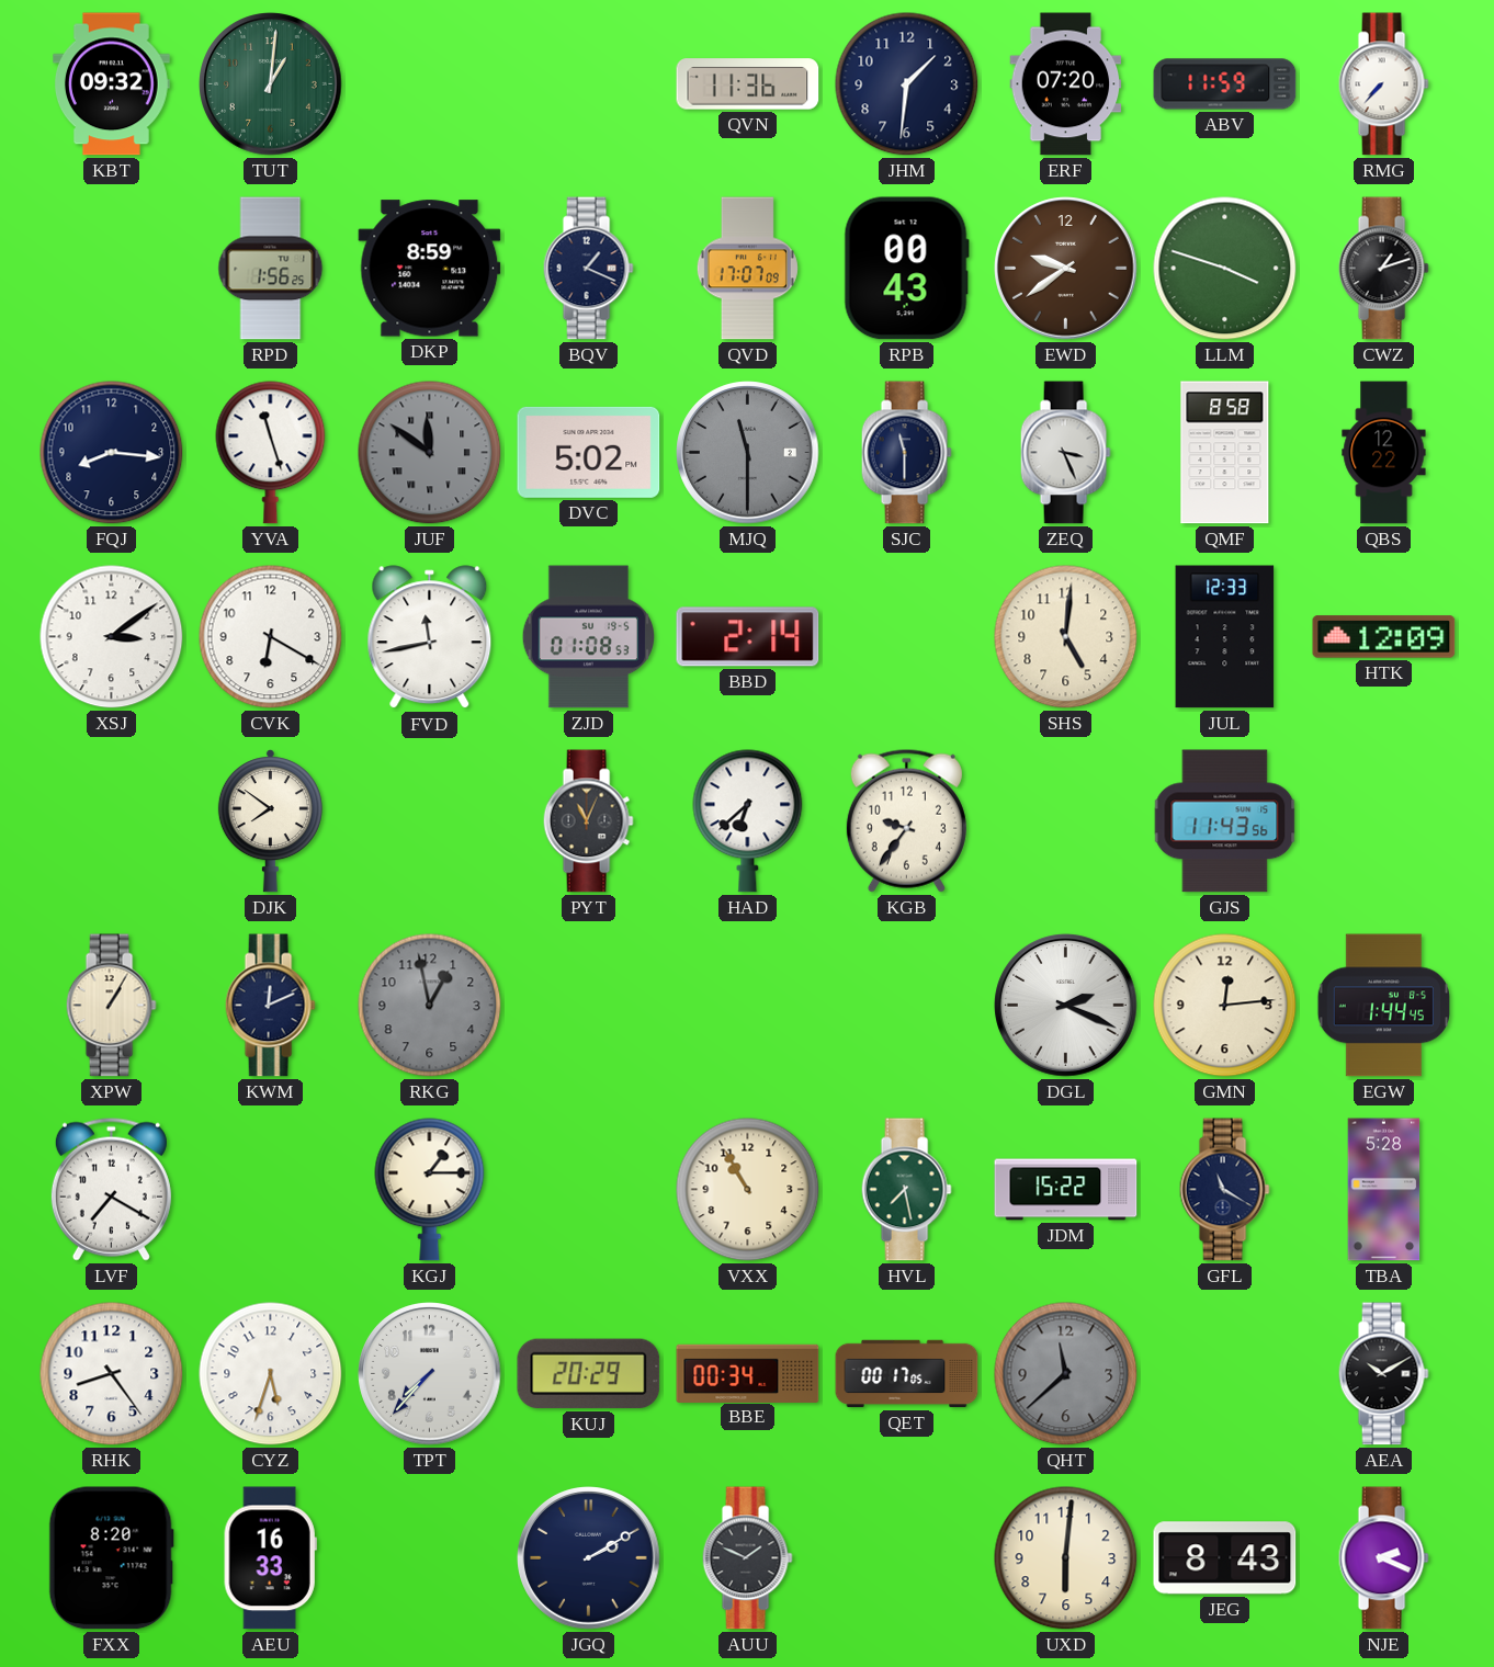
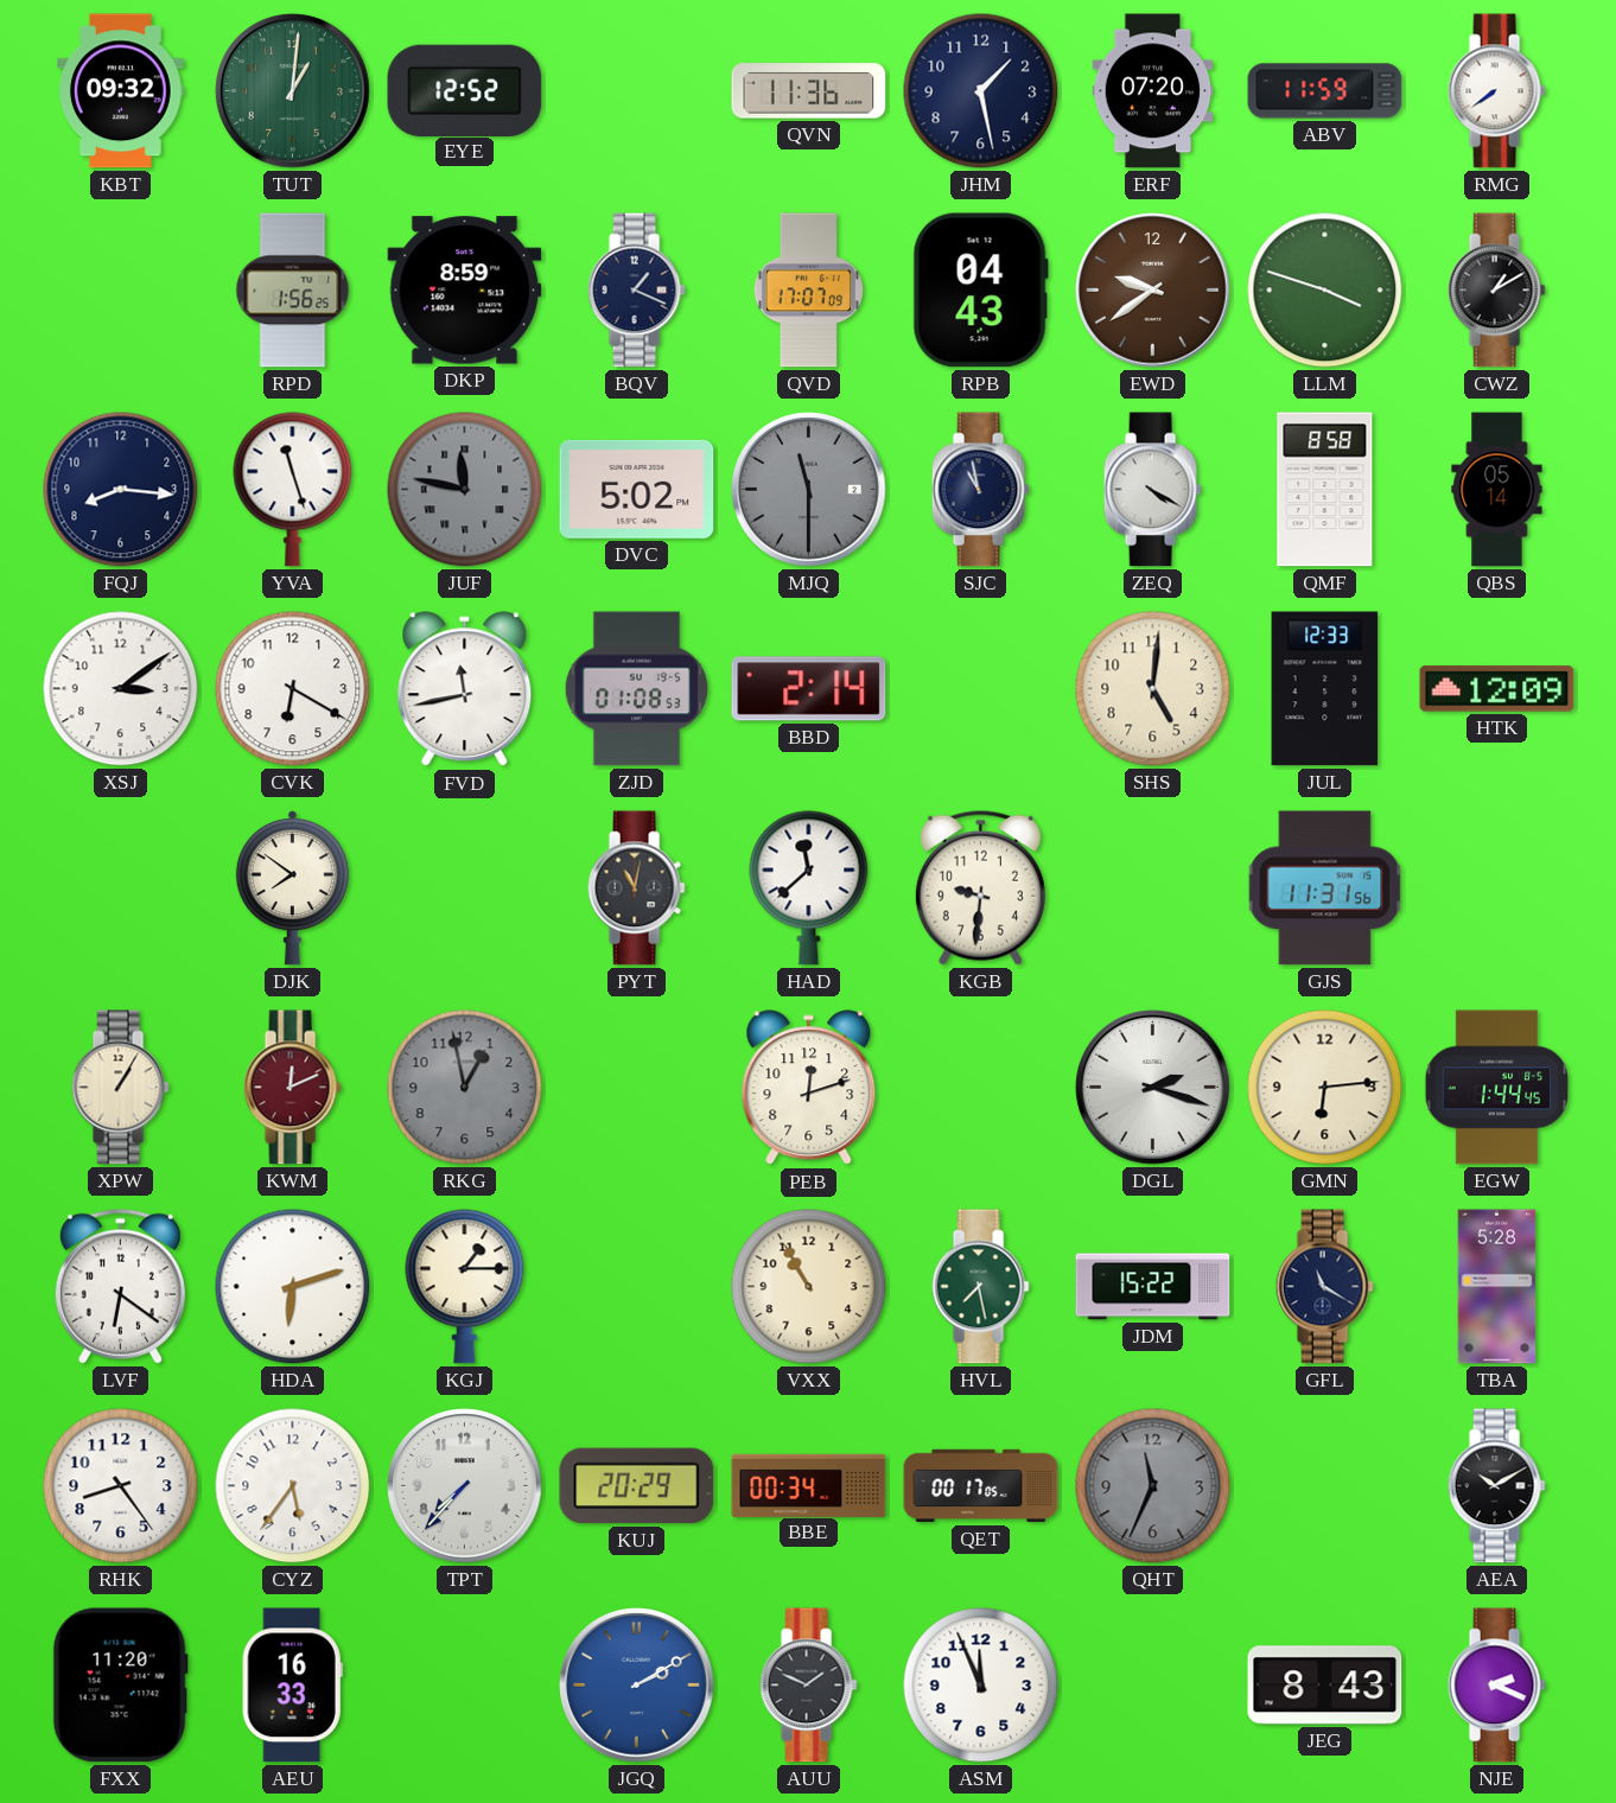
EYE: none -> 12:52 (465, 90)
JHM: 1:31 -> 1:28 (981, 91)
RMG: 7:37 -> 7:39 (1496, 91)
RPB: 00:43 -> 04:43 (980, 291)
CWZ: 1:12 -> 1:10 (1496, 291)
JUF: 11:51 -> 11:47 (465, 490)
SJC: 11:30 -> 10:58 (980, 490)
ZEQ: 3:26 -> 4:20 (1152, 490)
QBS: 12:22 -> 05:14 (1497, 490)
PYT: 11:04 -> 11:02 (636, 888)
HAD: 6:38 -> 11:38 (809, 888)
KGB: 9:36 -> 9:31 (980, 887)
GJS: 11:43 -> 11:31 (1325, 888)
KWM dial: navy -> burgundy (292, 1088)
PEB: none -> 12:12 (809, 1088)
DGL: 2:19 -> 2:18 (1153, 1088)
GMN: 12:14 -> 6:14 (1325, 1088)
LVF: 7:20 -> 6:21 (120, 1286)
HDA: none -> 6:12 (293, 1287)
CYZ: 5:33 -> 5:36 (293, 1486)
QHT: 11:38 -> 11:34 (1153, 1486)
FXX: 8:20 -> 11:20 (120, 1686)
JGQ dial: navy -> blue (637, 1686)
ASM: none -> 11:56 (981, 1686)
UXD: 6:01 -> none (1066, 1558)
